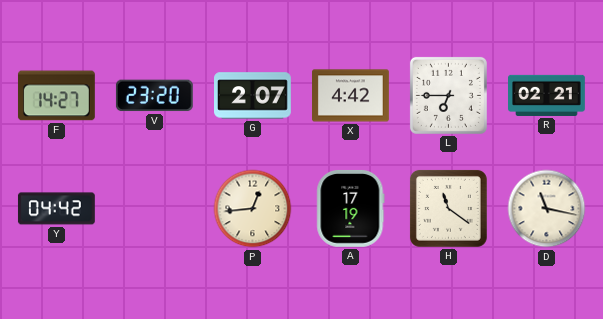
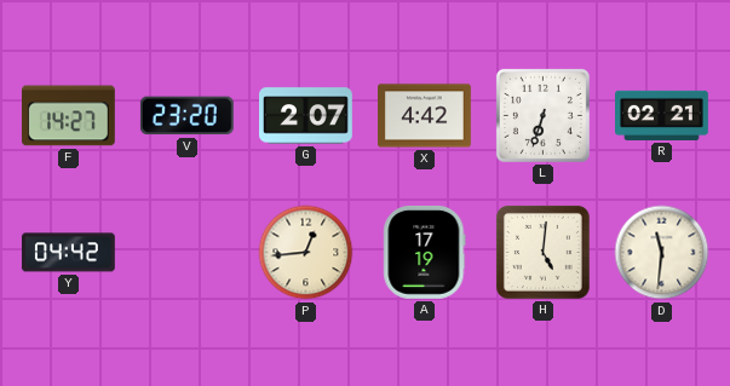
L: 6:45 -> 6:33 (542, 115)
H: 11:21 -> 5:01 (542, 252)
D: 11:17 -> 11:31 (662, 253)
